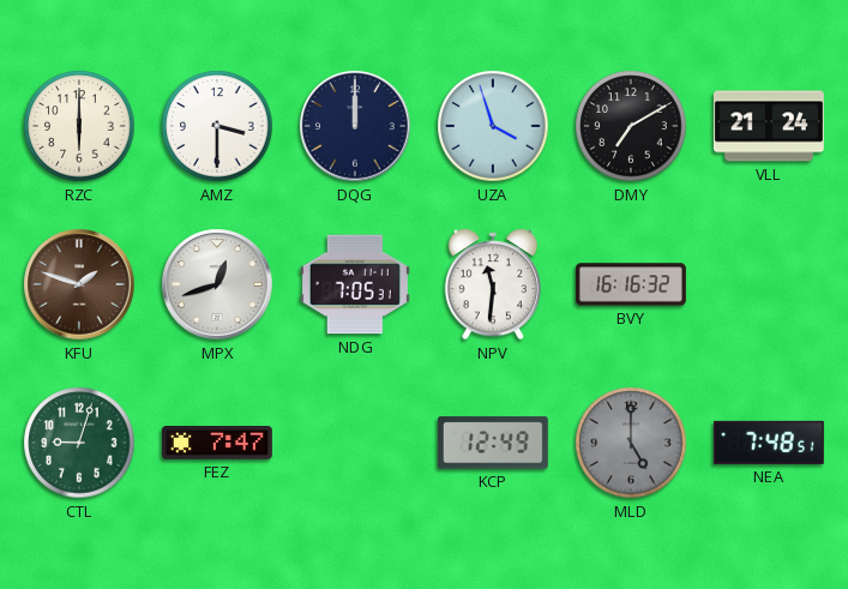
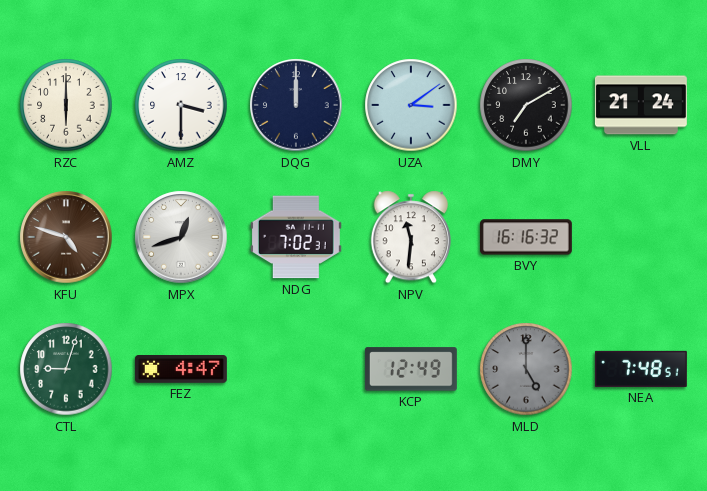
UZA: 3:57 -> 3:09 (411, 105)
KFU: 1:48 -> 4:48 (66, 237)
NDG: 7:05 -> 7:02 (296, 237)
FEZ: 7:47 -> 4:47 (181, 370)
